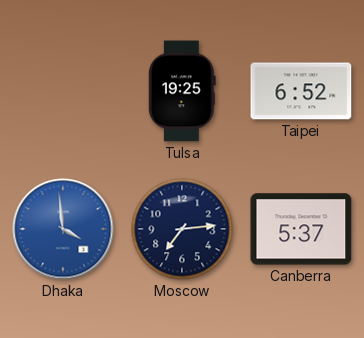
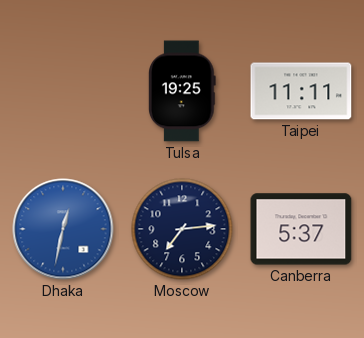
Taipei: 6:52 -> 11:11 (301, 91)
Dhaka: 3:59 -> 12:32 (63, 229)
